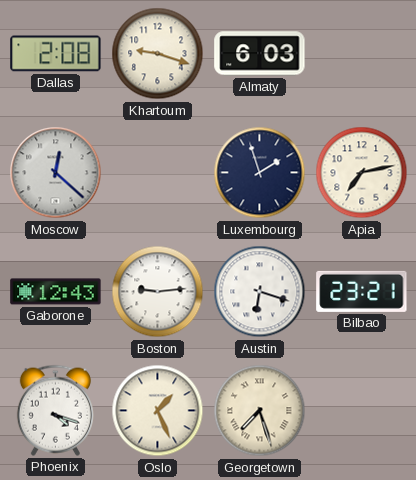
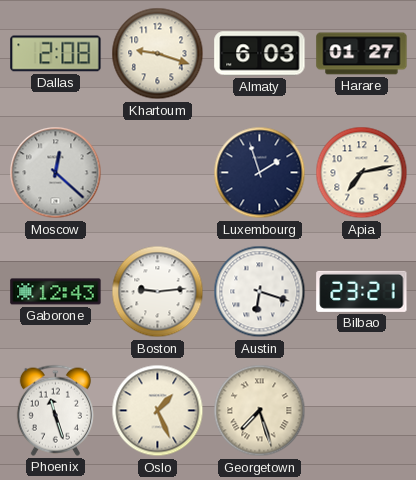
Harare: none -> 01:27 (362, 54)
Phoenix: 4:18 -> 11:27 (55, 410)
